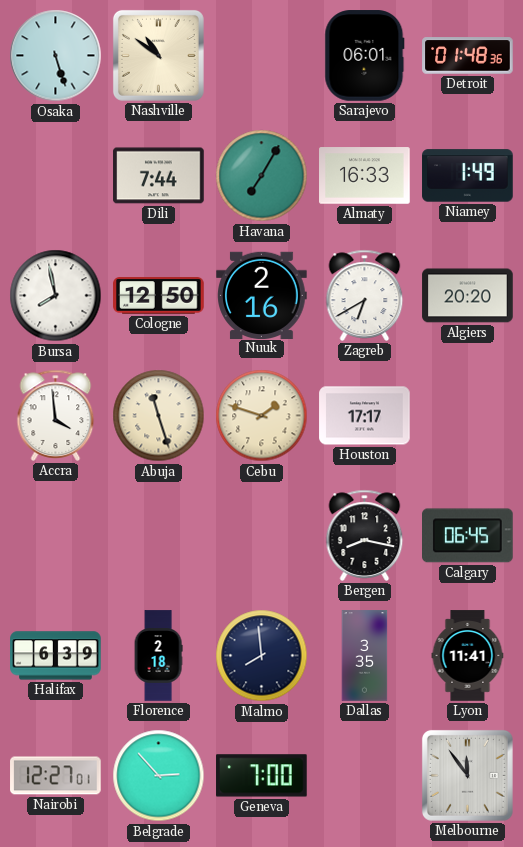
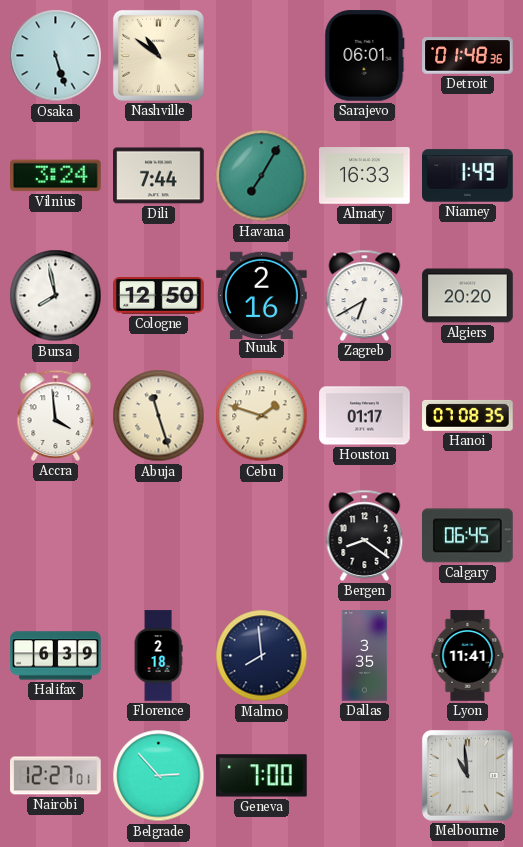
Vilnius: none -> 3:24 (56, 176)
Houston: 17:17 -> 01:17 (365, 416)
Hanoi: none -> 07:08 (468, 415)
Bergen: 8:17 -> 8:21 (365, 535)
Melbourne: 11:54 -> 10:59 (467, 775)
